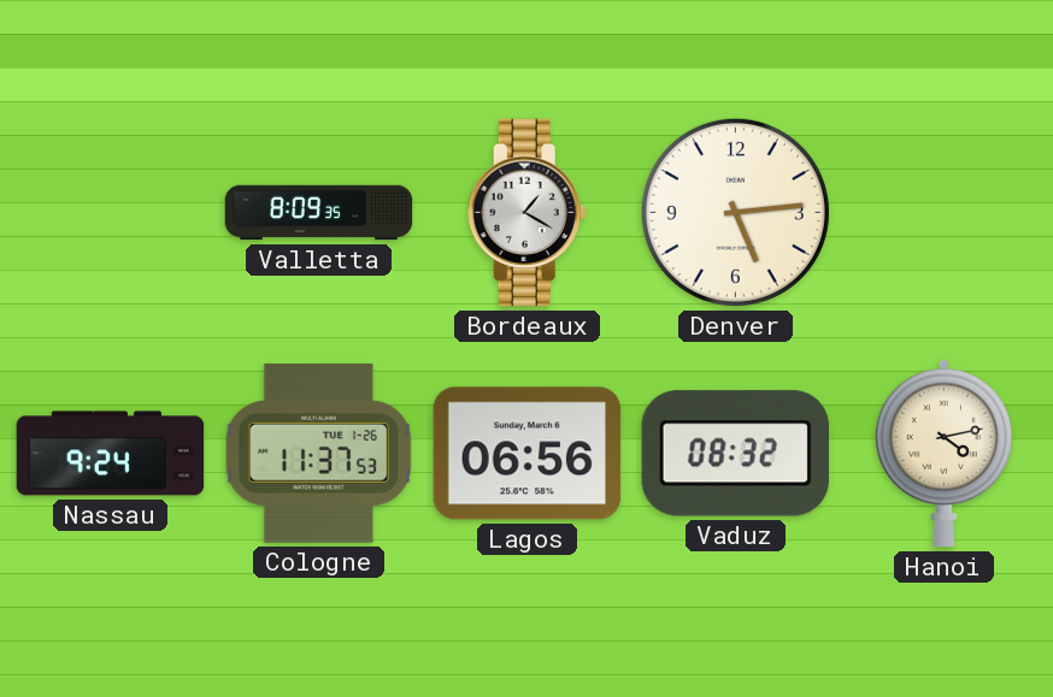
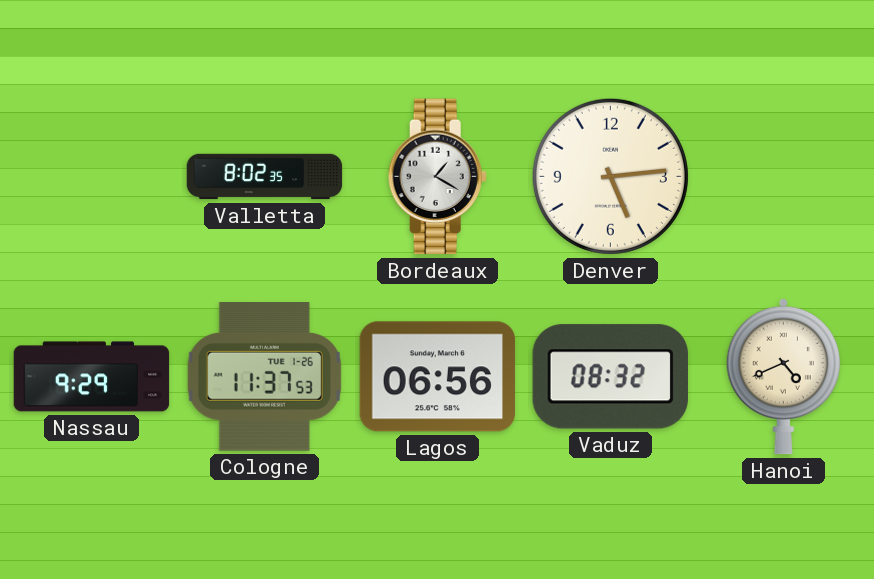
Valletta: 8:09 -> 8:02 (265, 177)
Nassau: 9:24 -> 9:29 (92, 377)
Hanoi: 4:13 -> 4:41 (783, 376)
